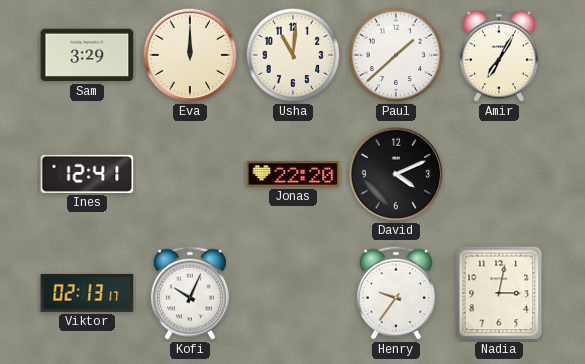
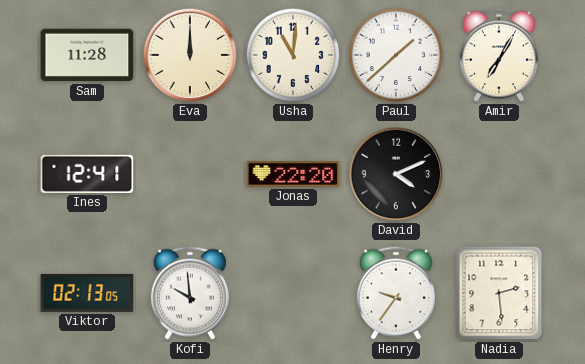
Sam: 3:29 -> 11:28 (87, 55)
Viktor: 02:13:17 -> 02:13:05 (87, 293)
Kofi: 10:04 -> 9:59 (190, 293)
Nadia: 3:02 -> 2:29 (499, 293)
